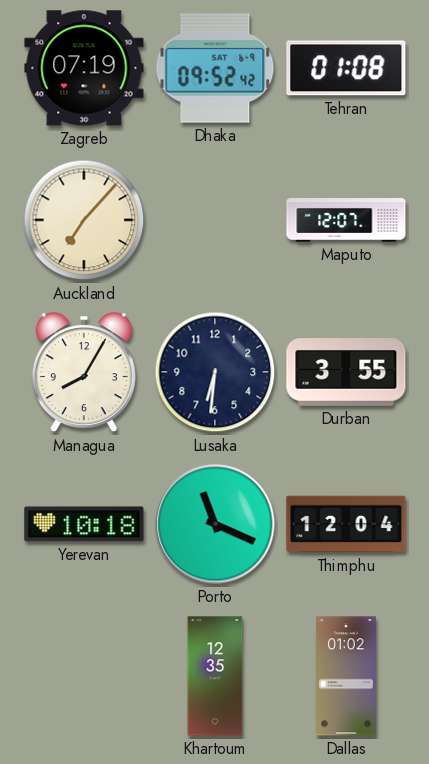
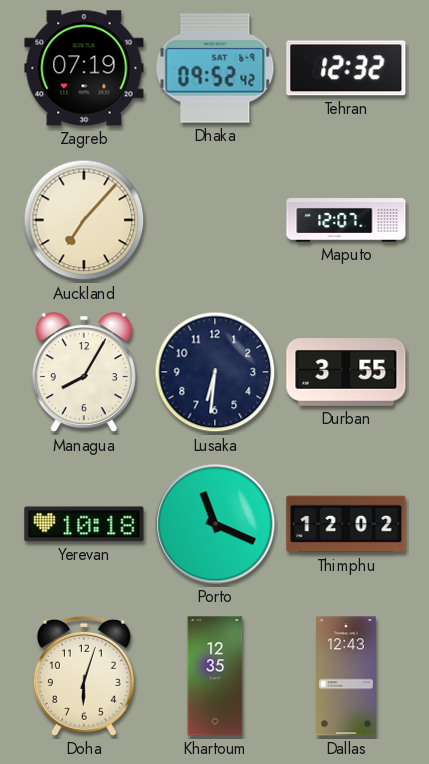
Tehran: 01:08 -> 12:32 (346, 68)
Thimphu: 12:04 -> 12:02 (346, 524)
Doha: none -> 6:03 (84, 676)
Dallas: 01:02 -> 12:43 (347, 676)
